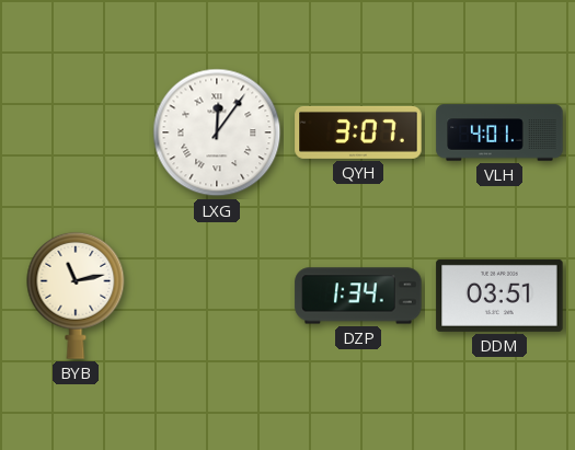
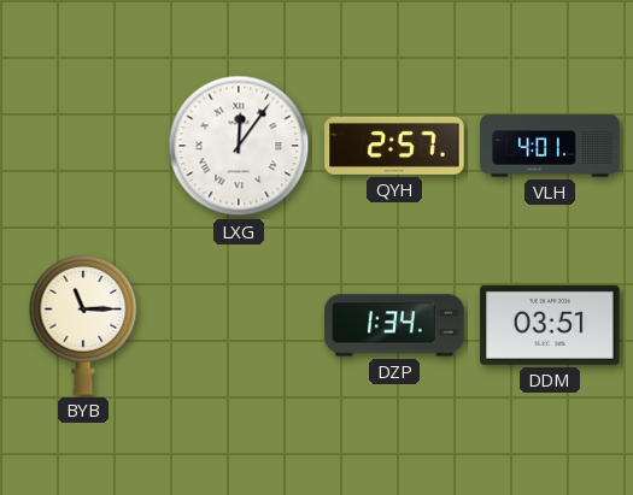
QYH: 3:07 -> 2:57 (394, 146)
BYB: 11:13 -> 11:15 (83, 325)
